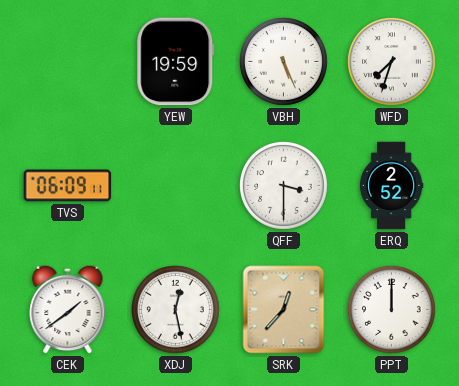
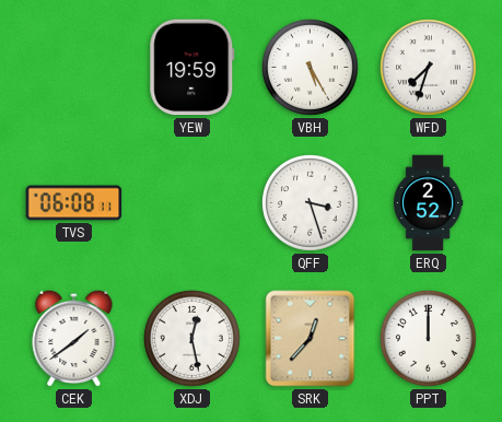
VBH: 5:26 -> 5:25 (311, 68)
TVS: 06:09 -> 06:08 (74, 203)
QFF: 3:30 -> 3:27 (311, 203)
